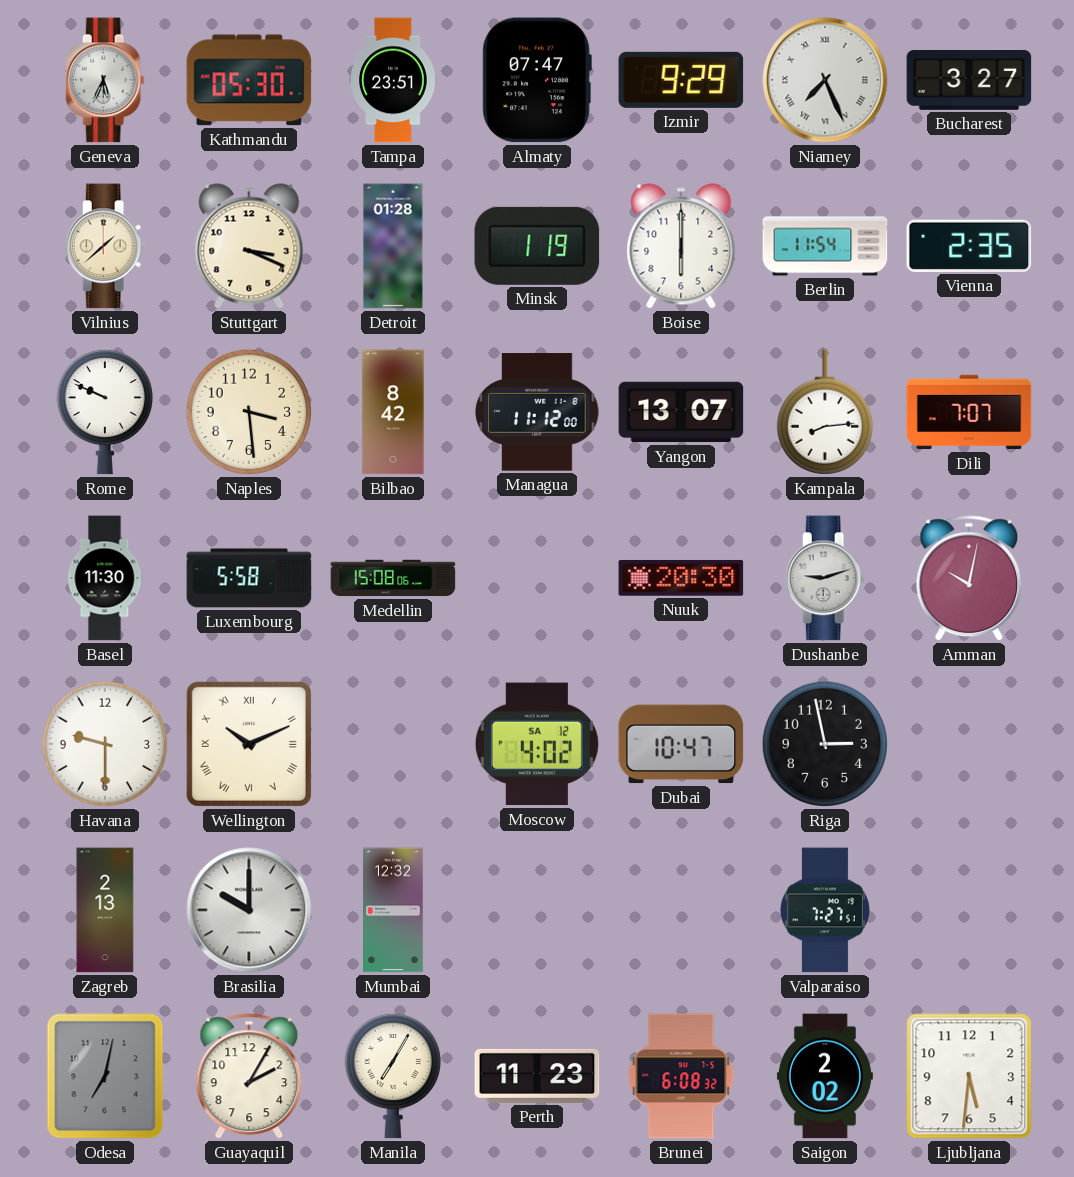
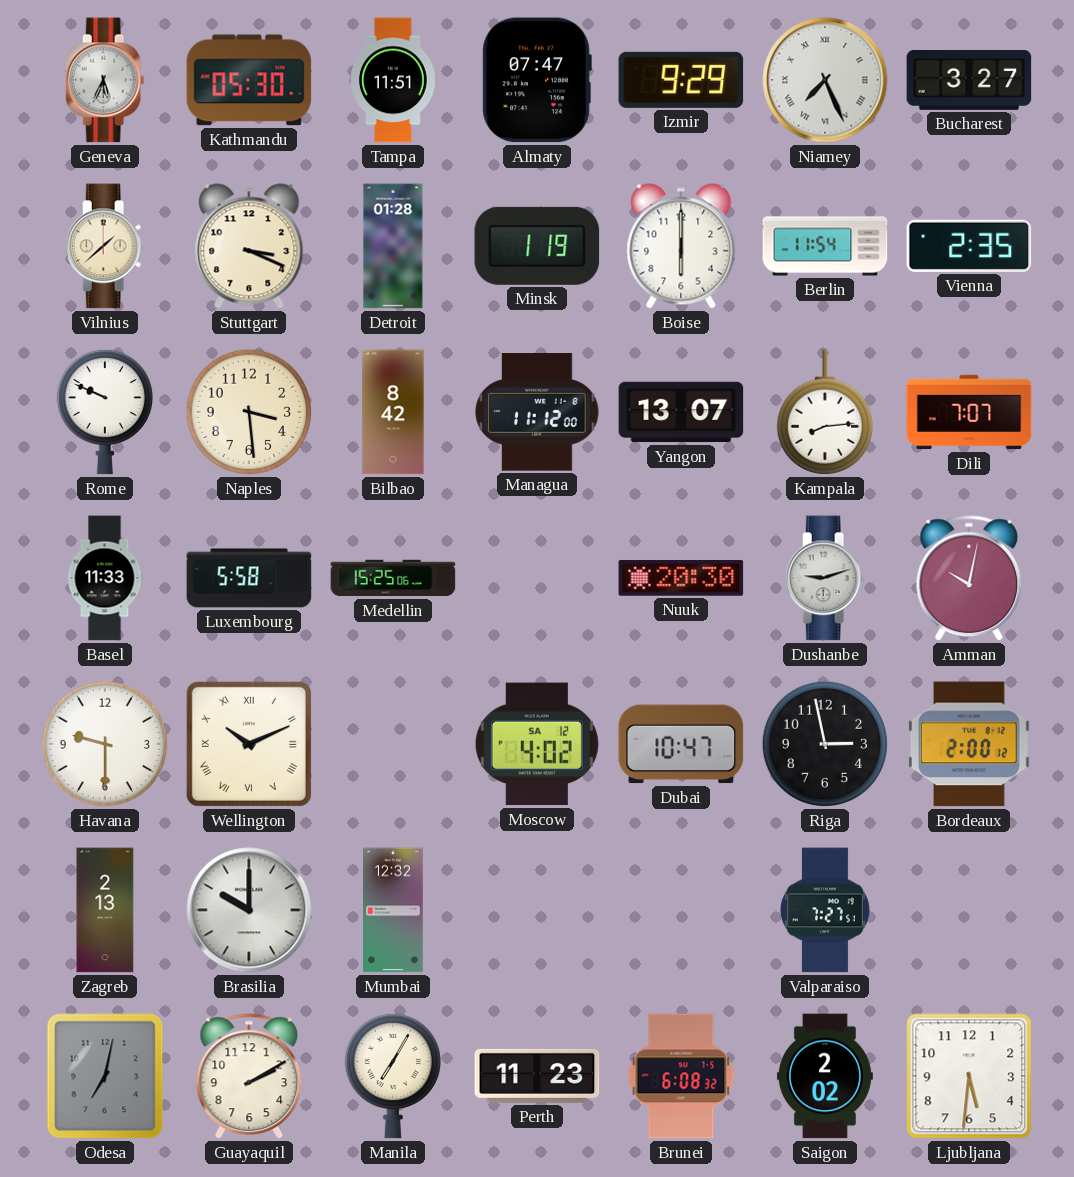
Tampa: 23:51 -> 11:51 (394, 80)
Basel: 11:30 -> 11:33 (105, 578)
Medellin: 15:08 -> 15:25 (393, 578)
Bordeaux: none -> 2:00 (970, 744)
Guayaquil: 2:05 -> 2:10 (249, 1077)
